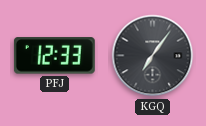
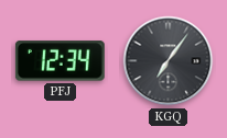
PFJ: 12:33 -> 12:34 (60, 61)
